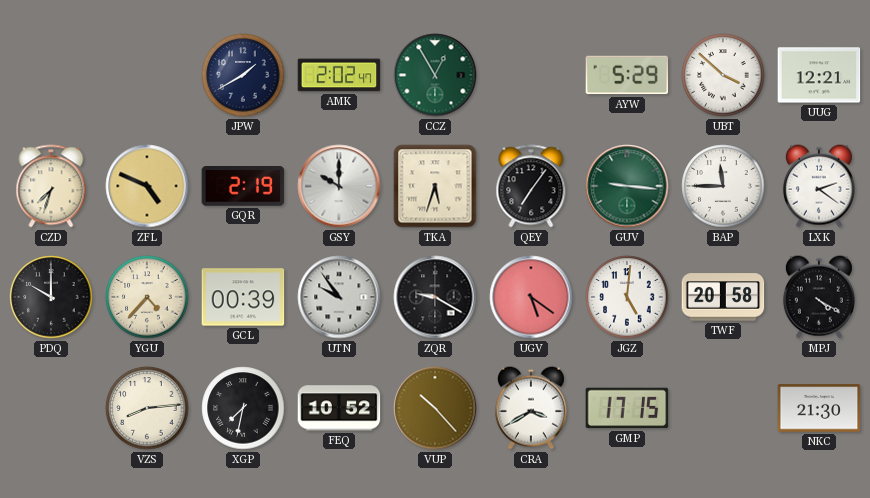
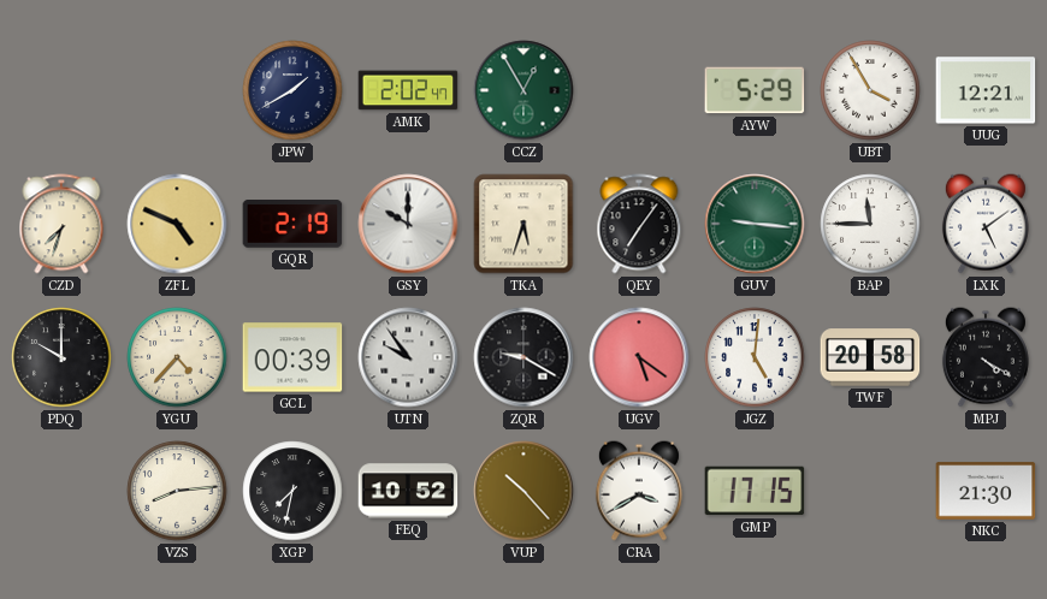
UBT: 3:52 -> 3:55 (870, 90)
LXK: 2:21 -> 5:09 (986, 224)
